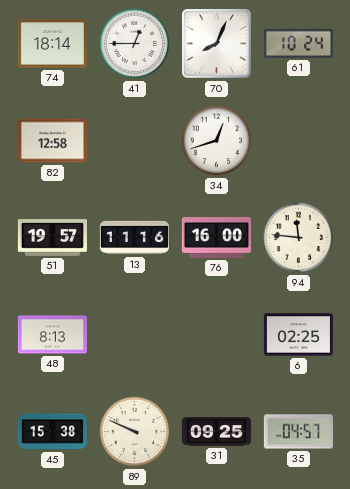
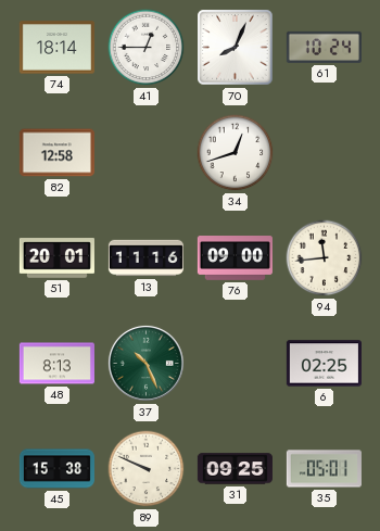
51: 19:57 -> 20:01 (56, 258)
76: 16:00 -> 09:00 (235, 258)
94: 11:46 -> 11:44 (325, 258)
37: none -> 10:26 (145, 363)
35: 04:57 -> 05:01 (324, 469)
